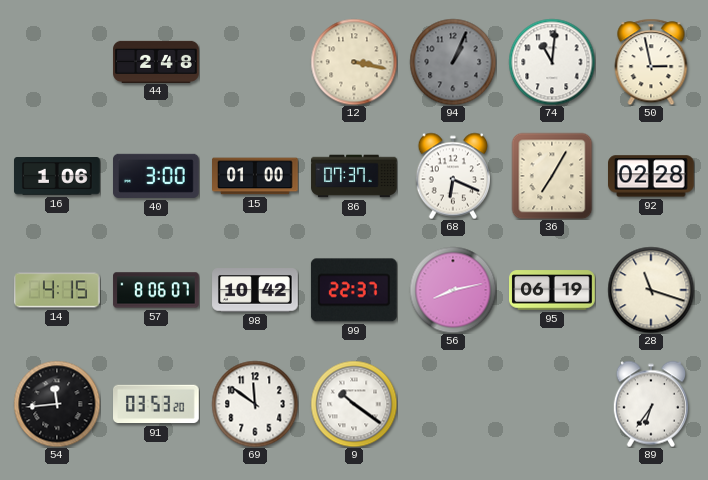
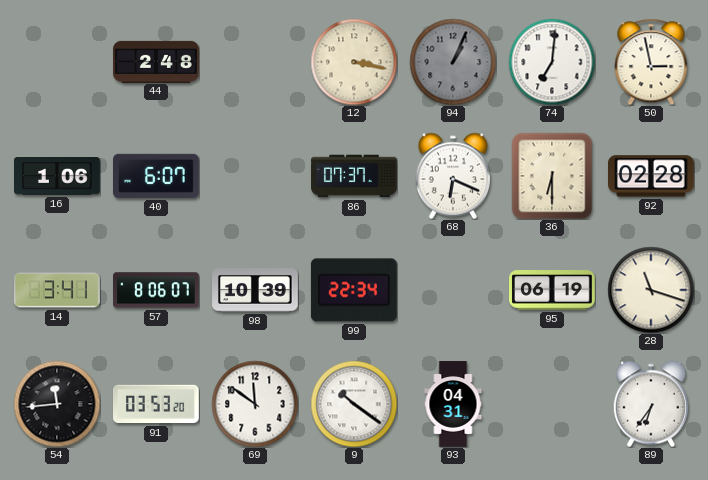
74: 11:01 -> 7:01 (552, 62)
40: 3:00 -> 6:07 (157, 176)
15: 01:00 -> none (256, 176)
36: 7:05 -> 6:30 (552, 176)
14: 4:15 -> 3:41 (58, 290)
98: 10:42 -> 10:39 (255, 290)
99: 22:37 -> 22:34 (354, 290)
56: 8:13 -> none (453, 290)
93: none -> 04:31 (453, 404)
